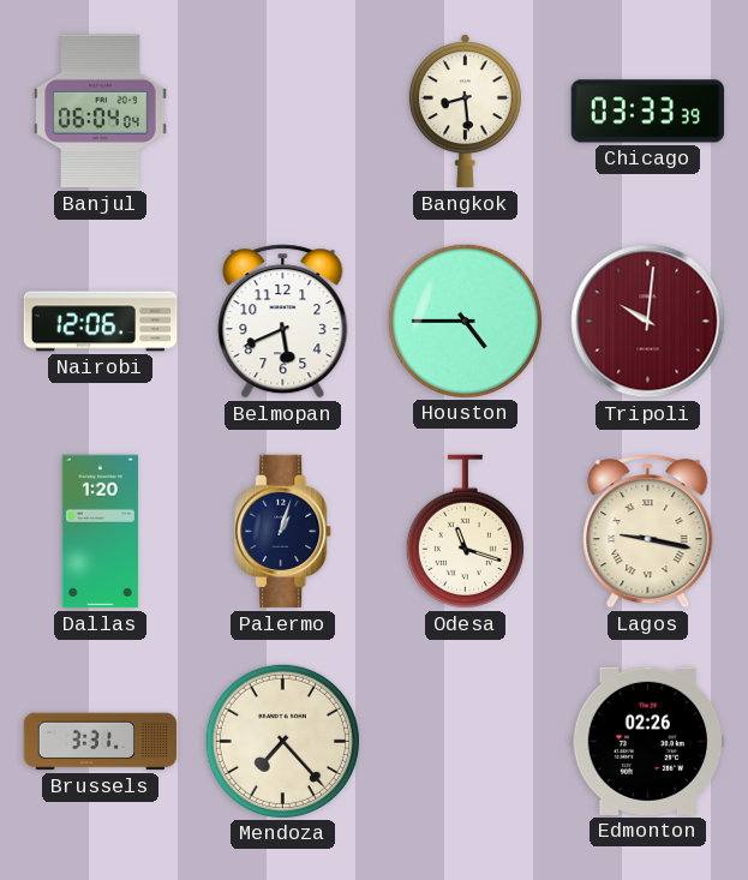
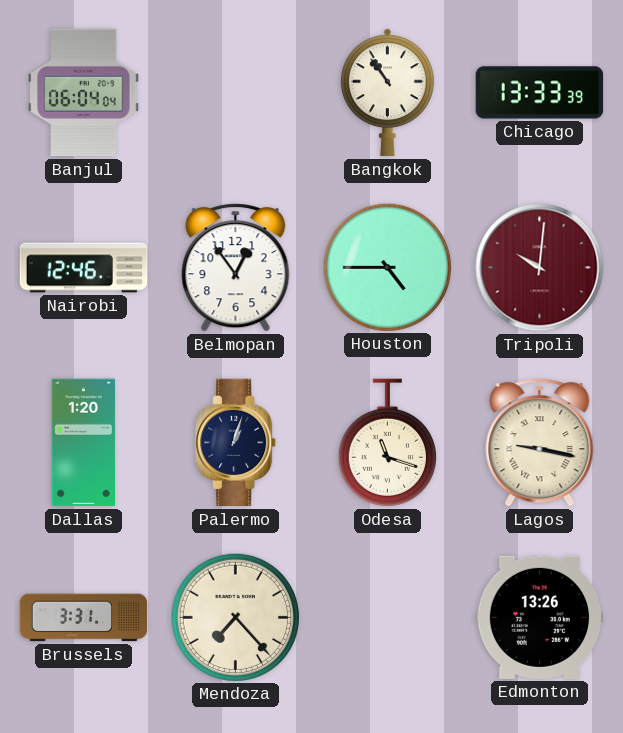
Bangkok: 8:29 -> 10:54 (387, 93)
Chicago: 03:33 -> 13:33 (540, 93)
Nairobi: 12:06 -> 12:46 (84, 268)
Belmopan: 5:41 -> 12:54 (236, 268)
Edmonton: 02:26 -> 13:26 (540, 617)
